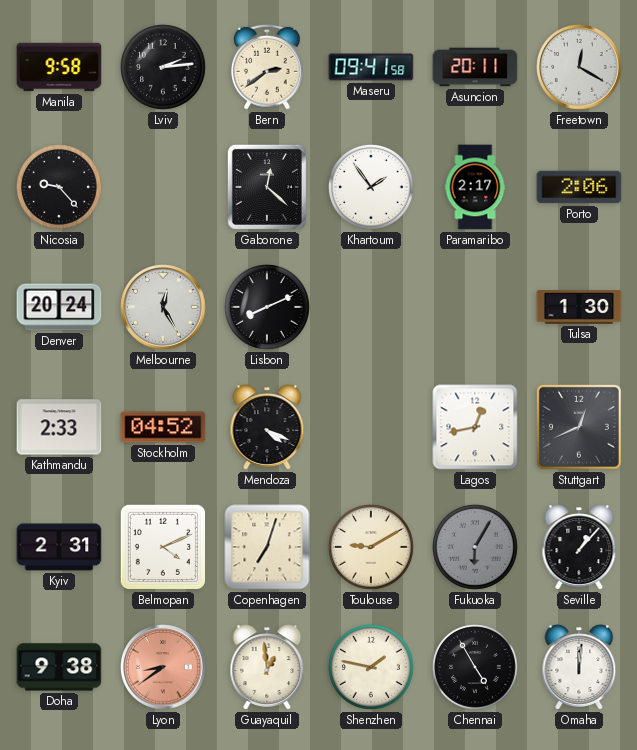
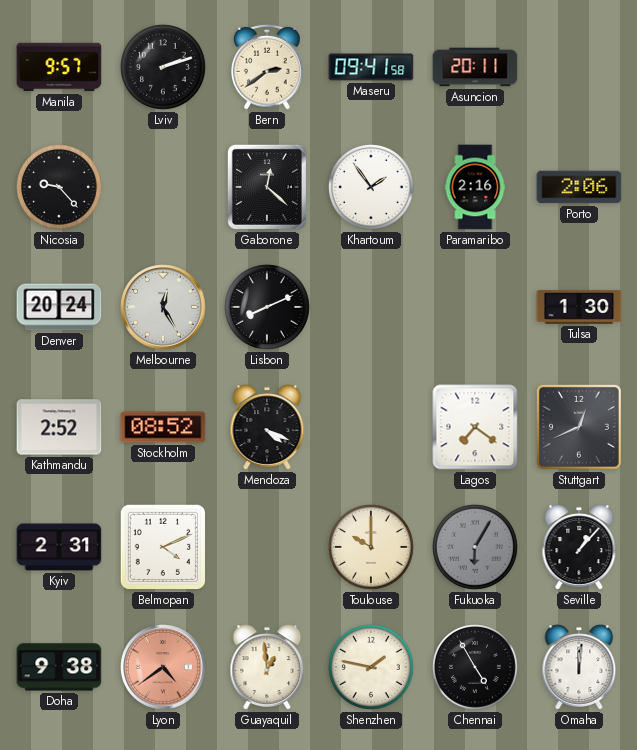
Manila: 9:58 -> 9:57 (59, 67)
Lviv: 2:14 -> 2:12 (164, 68)
Freetown: 12:20 -> none (579, 67)
Paramaribo: 2:17 -> 2:16 (475, 187)
Kathmandu: 2:33 -> 2:52 (59, 427)
Stockholm: 04:52 -> 08:52 (163, 427)
Lagos: 12:43 -> 7:21 (475, 427)
Copenhagen: 7:03 -> none (267, 547)
Toulouse: 9:10 -> 10:00 (372, 548)
Lyon: 8:39 -> 4:39 (163, 667)
